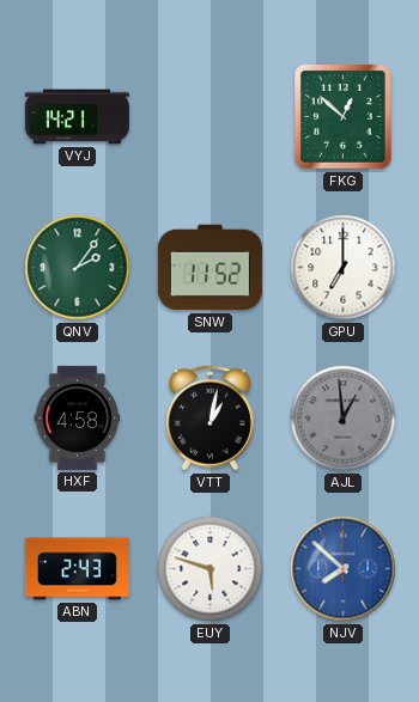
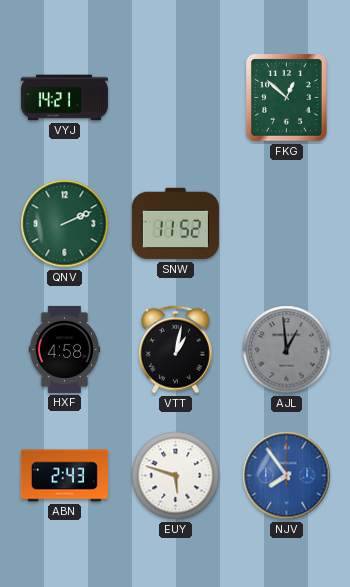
QNV: 2:06 -> 2:11 (65, 224)
GPU: 7:00 -> none (344, 268)
NJV: 7:52 -> 7:54 (287, 476)
